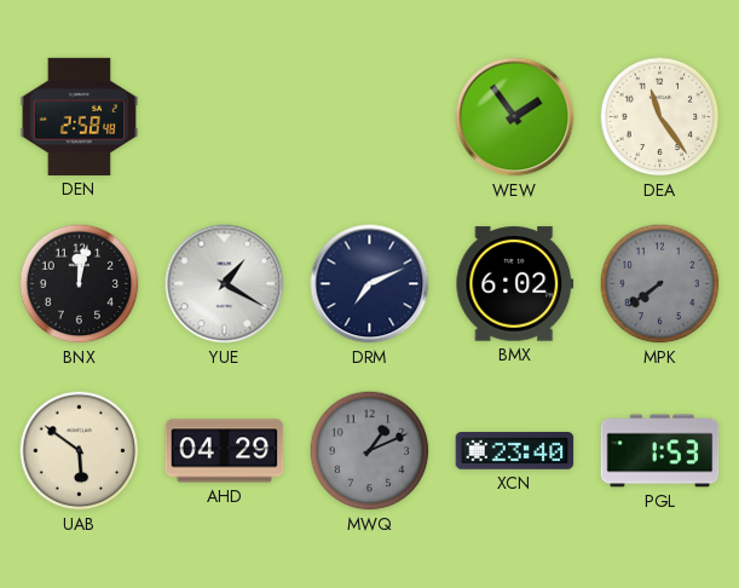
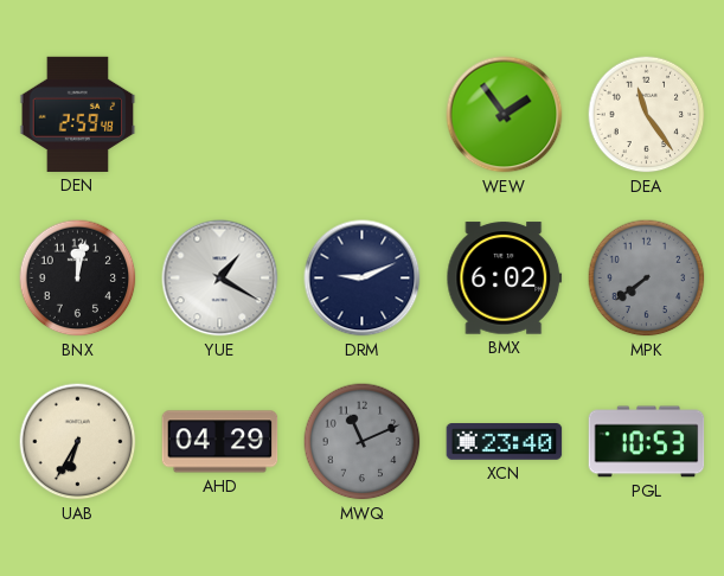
DEN: 2:58 -> 2:59 (78, 114)
DRM: 7:11 -> 9:11 (363, 279)
UAB: 5:51 -> 6:35 (78, 442)
MWQ: 1:11 -> 11:11 (363, 442)
PGL: 1:53 -> 10:53 (647, 442)
